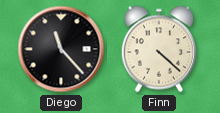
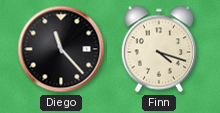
Finn: 4:22 -> 4:18 (159, 49)
